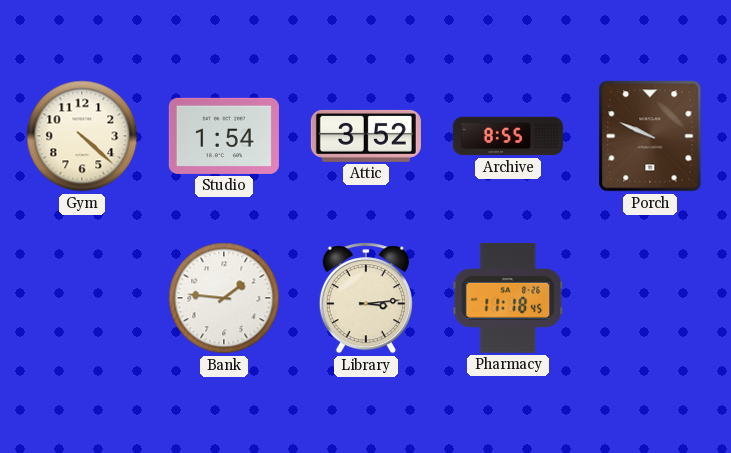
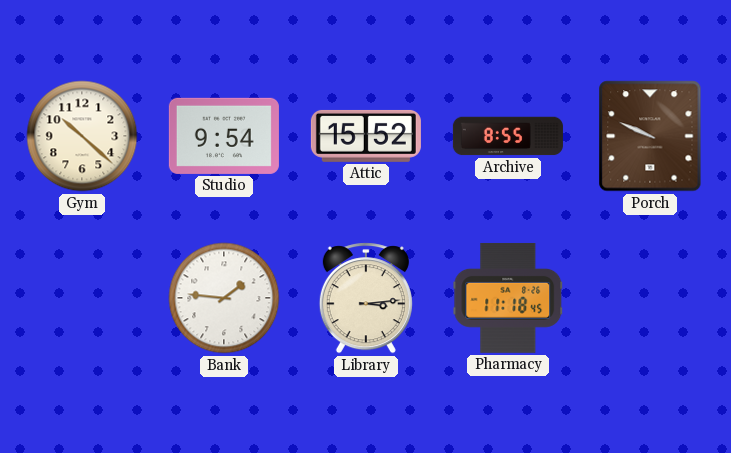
Gym: 4:22 -> 10:22 (82, 136)
Studio: 1:54 -> 9:54 (224, 136)
Attic: 3:52 -> 15:52 (366, 136)
